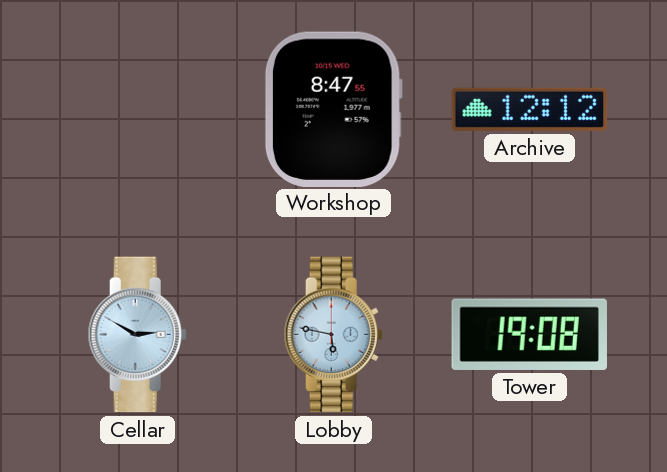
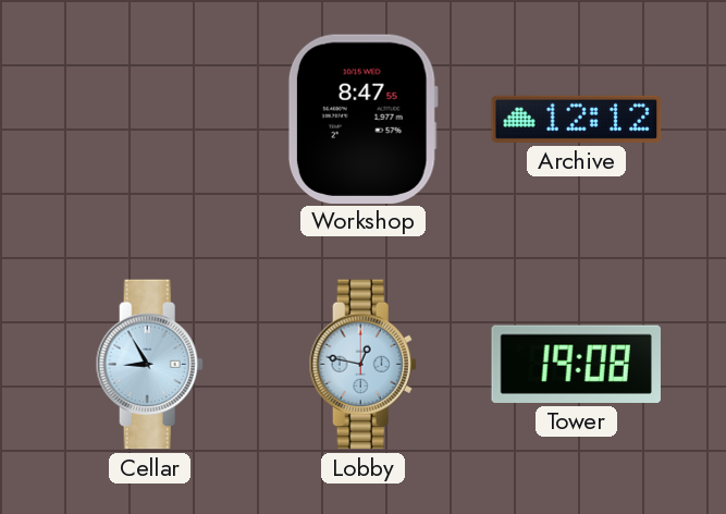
Cellar: 2:50 -> 8:55 (149, 365)
Lobby: 5:47 -> 12:47 (362, 365)
